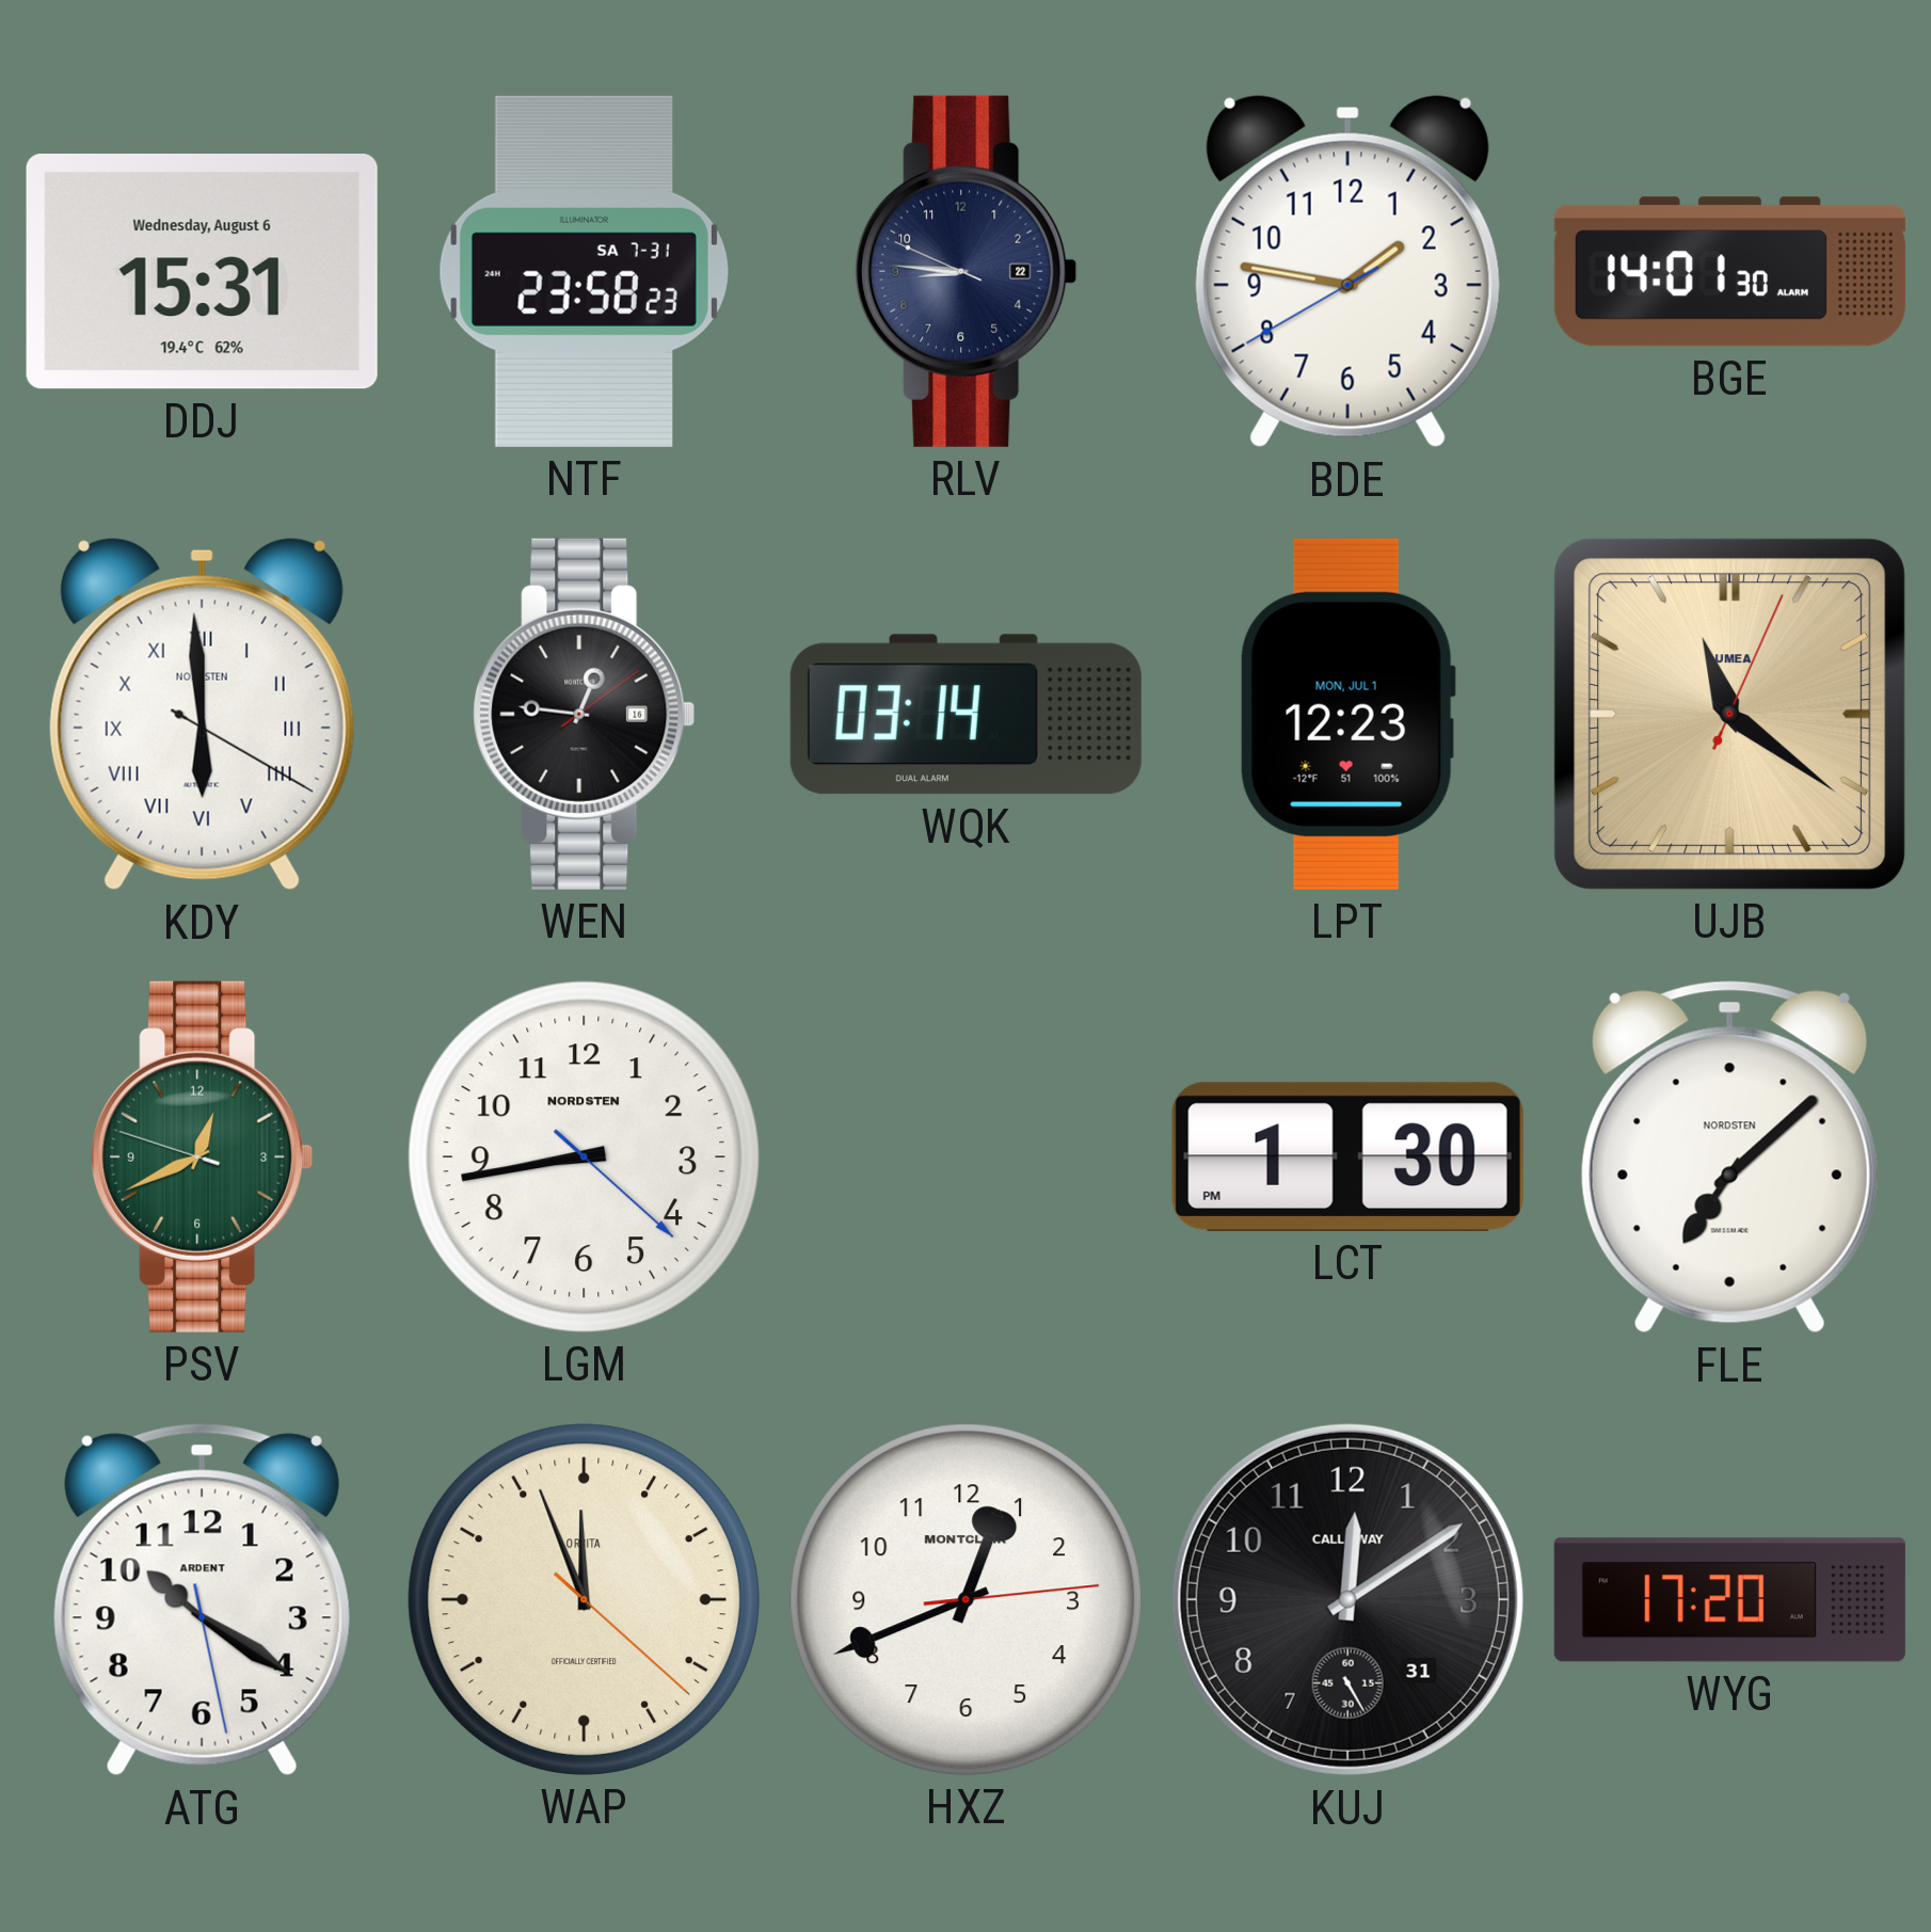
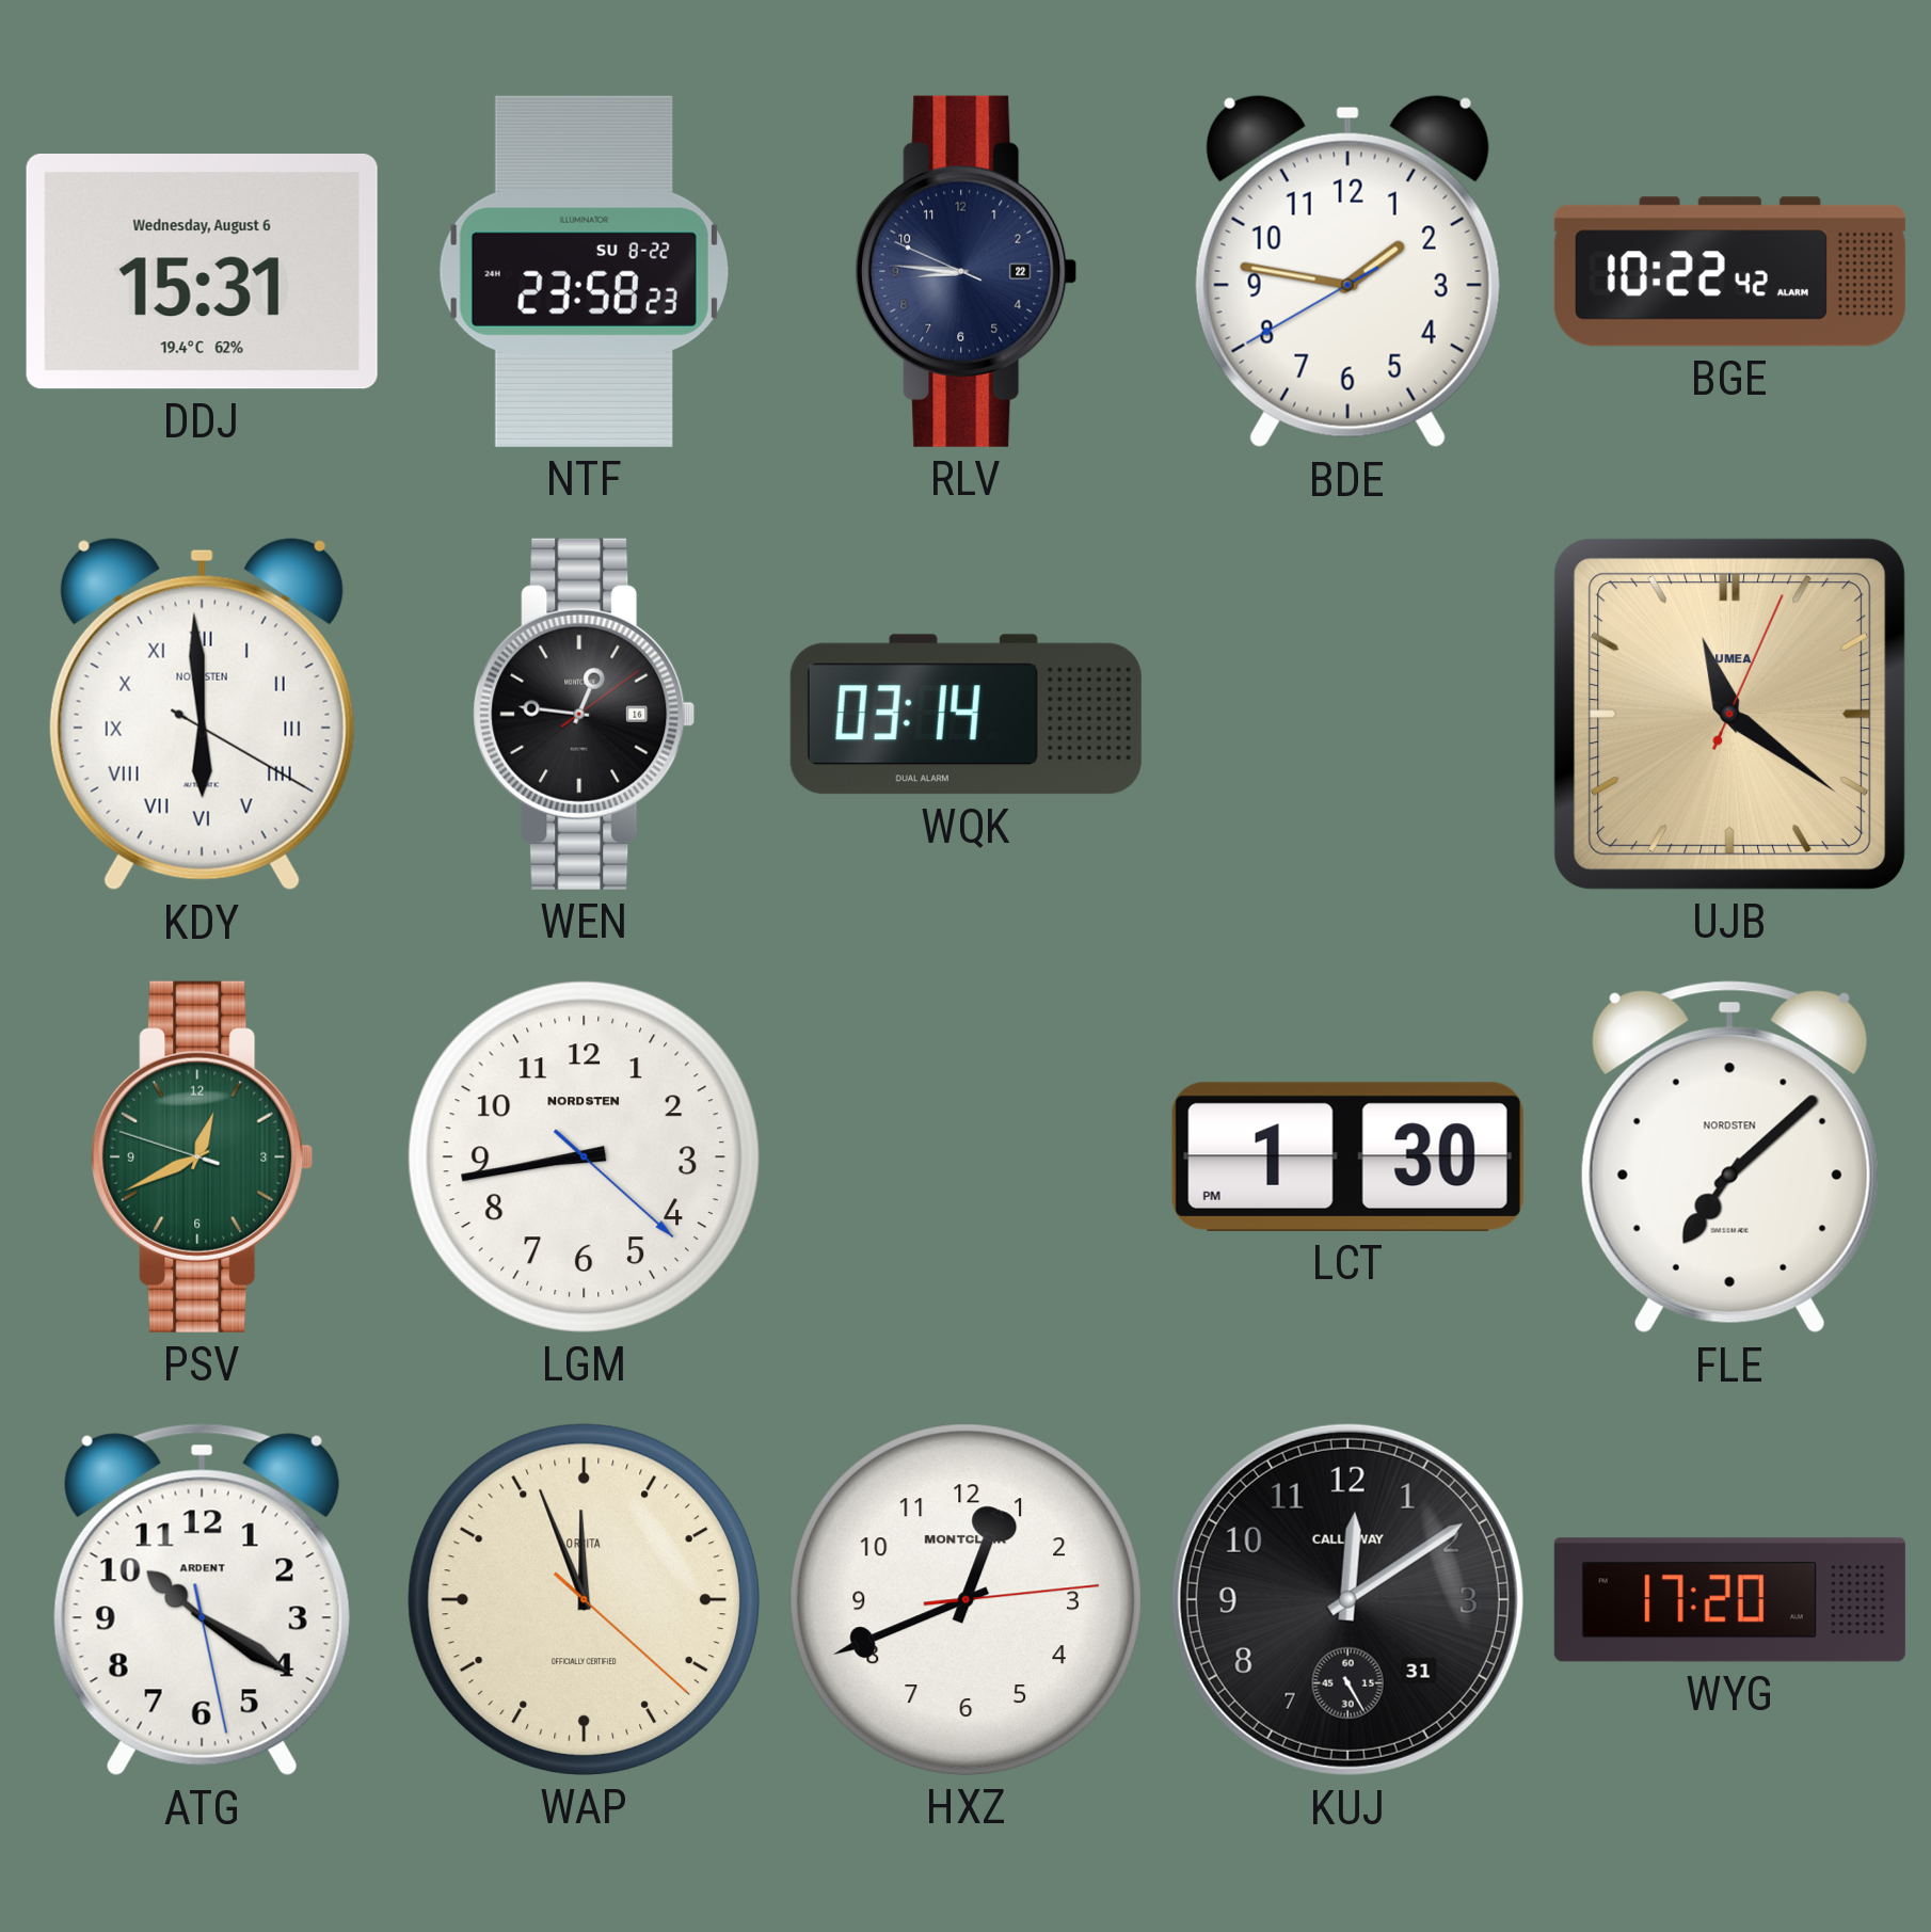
NTF date: SA 7-31 -> SU 8-22 (584, 271)
BGE: 14:01 -> 10:22 (1729, 272)
LPT: 12:23 -> none (1347, 714)
